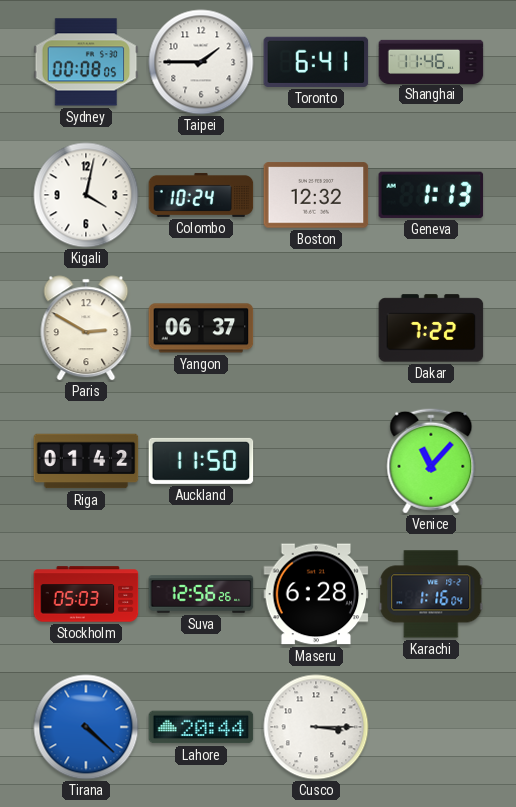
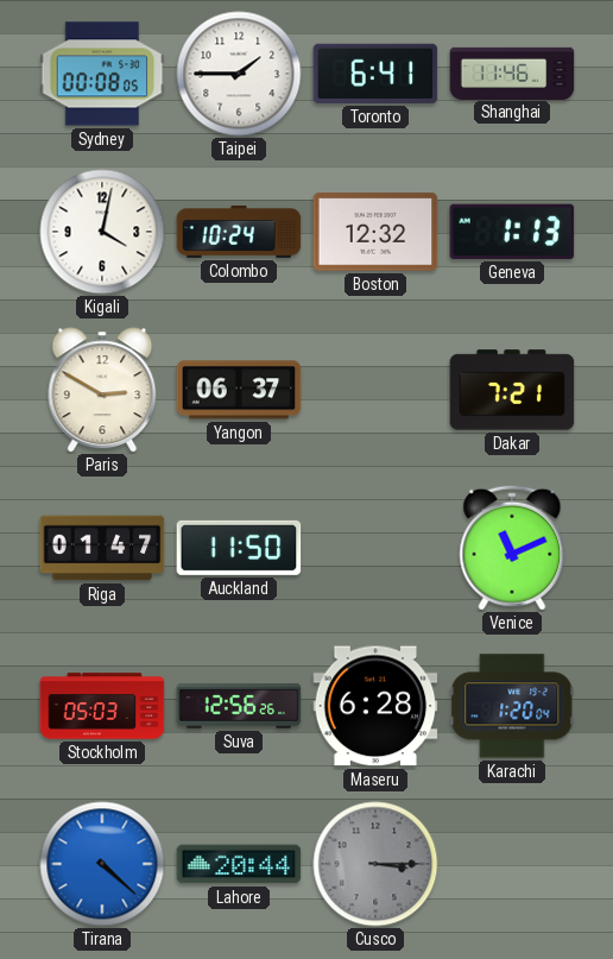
Dakar: 7:22 -> 7:21 (512, 390)
Riga: 01:42 -> 01:47 (102, 548)
Venice: 11:07 -> 11:11 (512, 548)
Karachi: 1:16 -> 1:20 (512, 706)
Cusco dial: white -> grey (375, 864)
